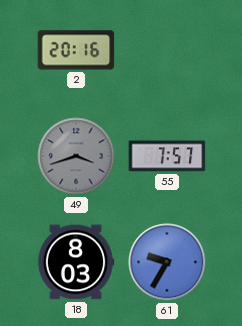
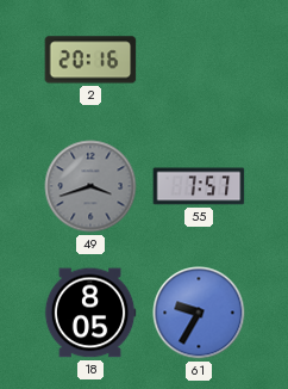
18: 8:03 -> 8:05 (90, 313)
